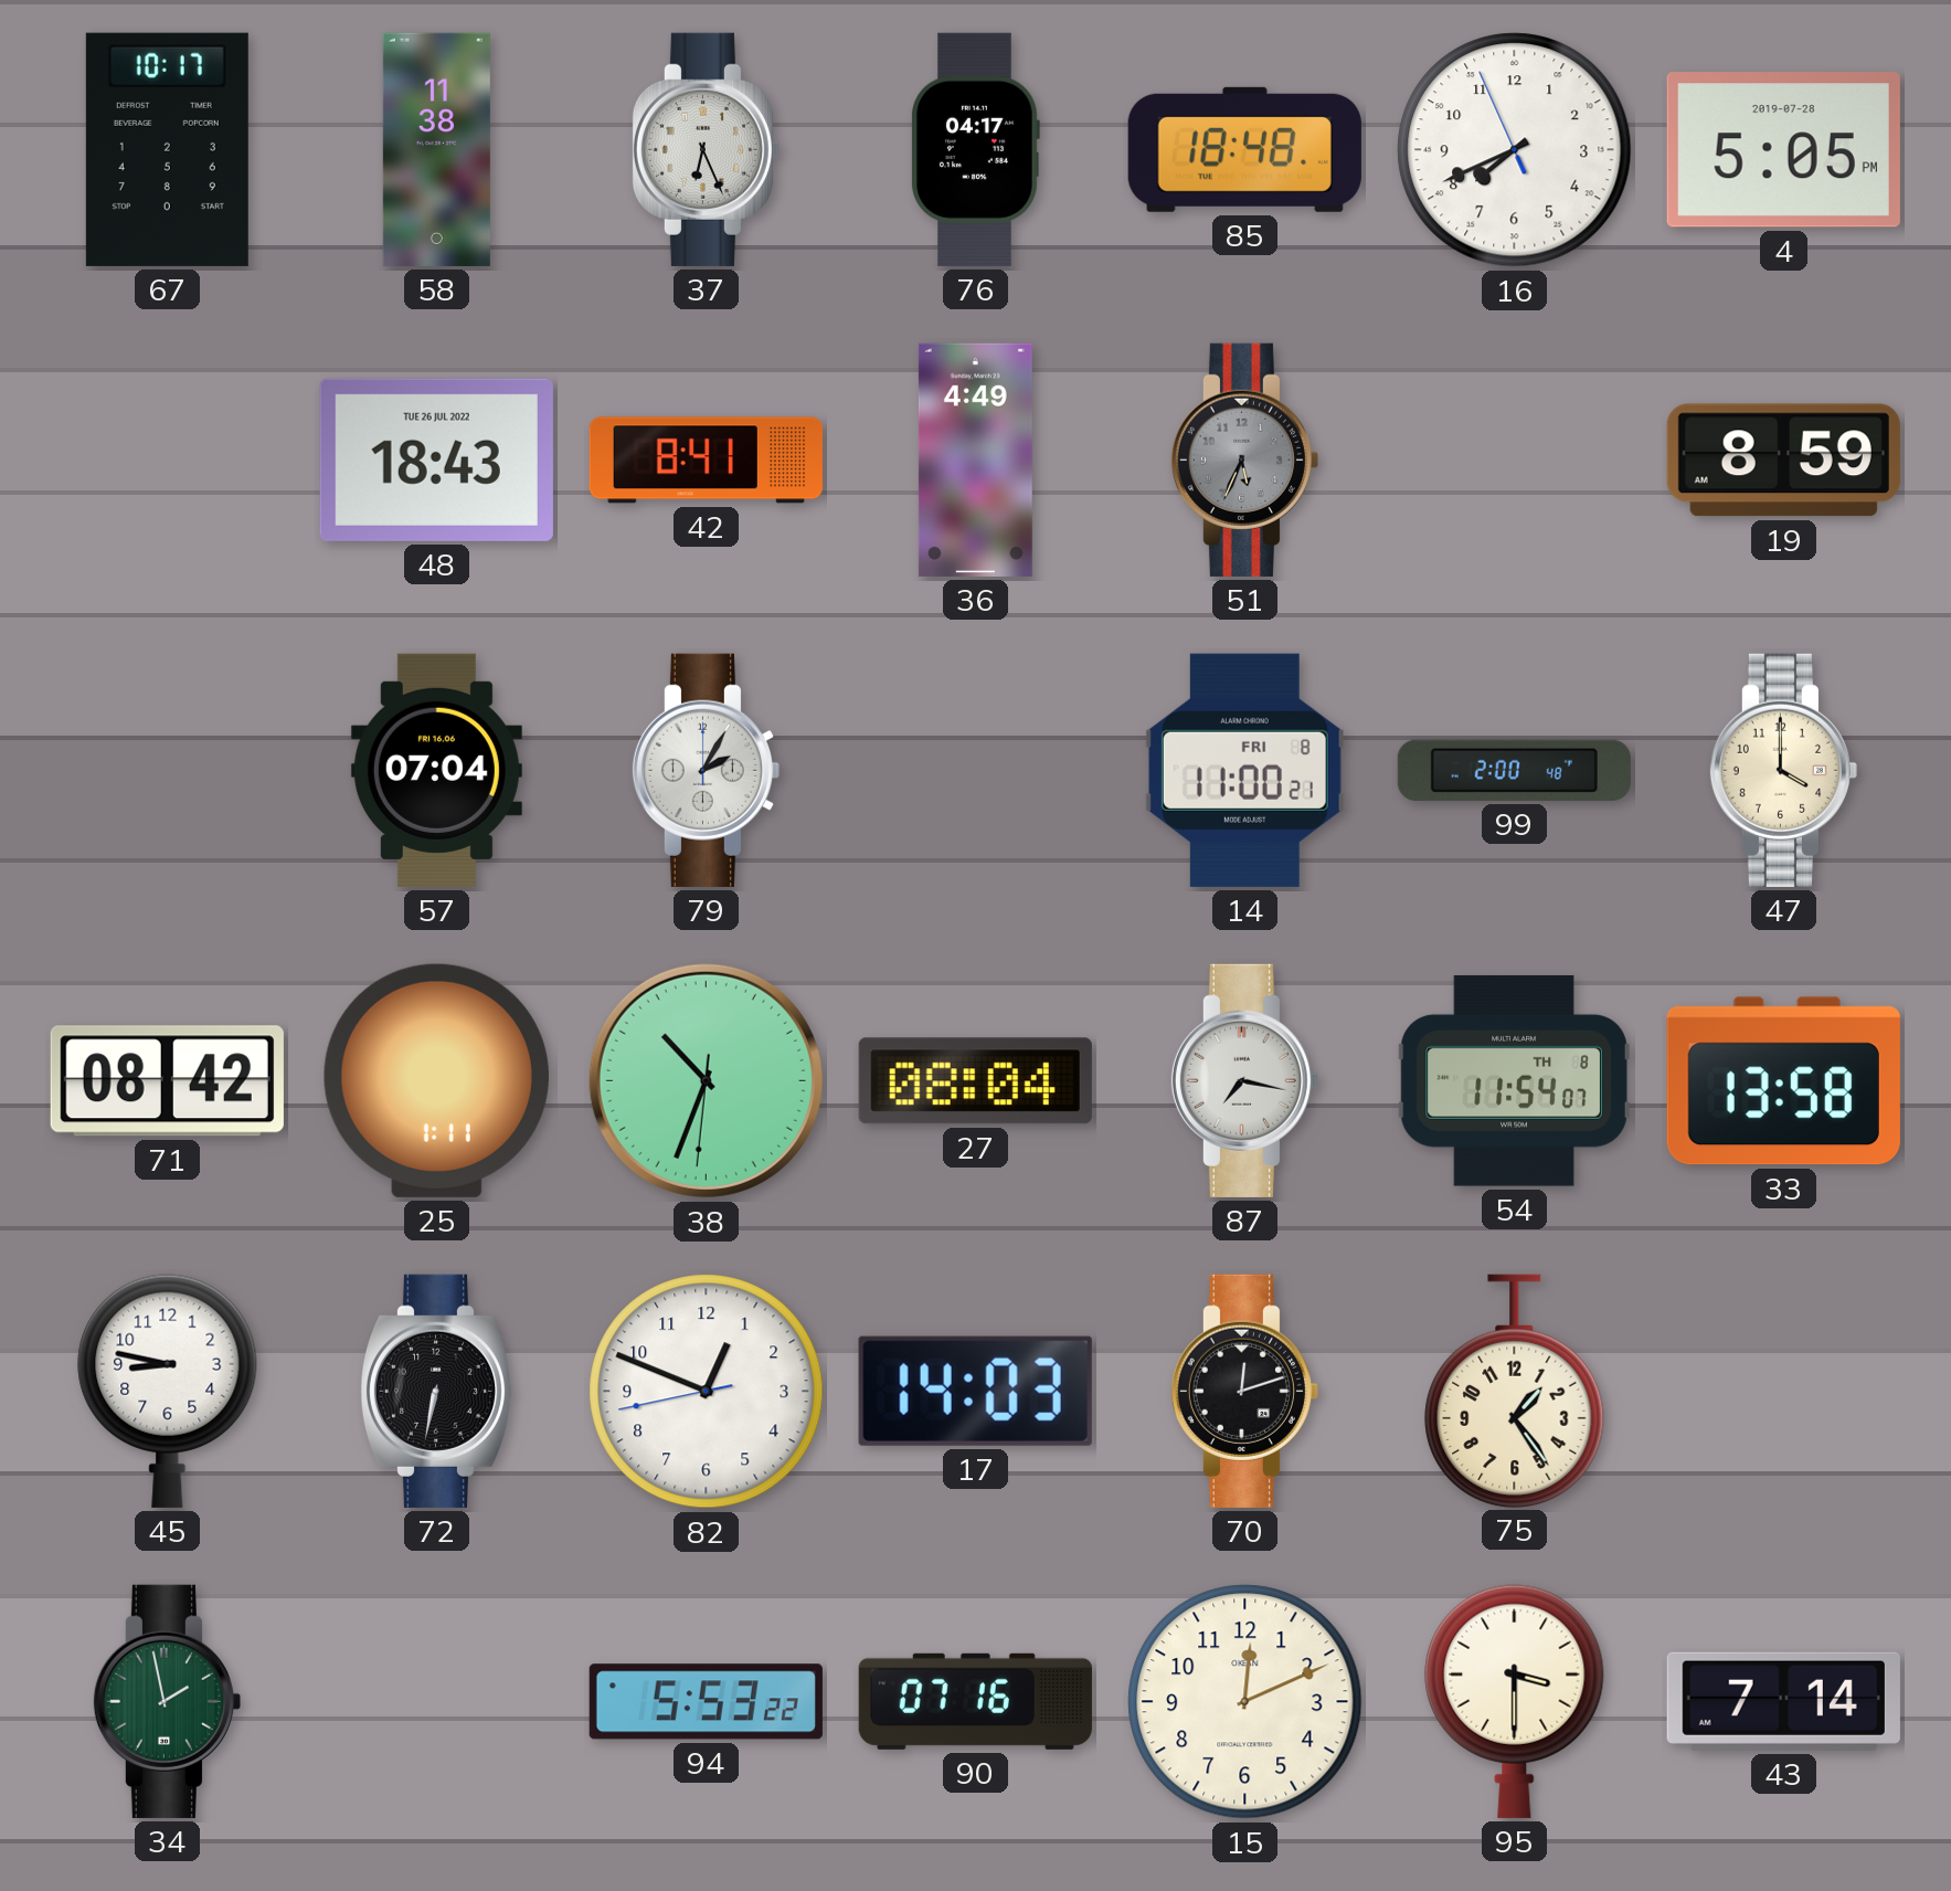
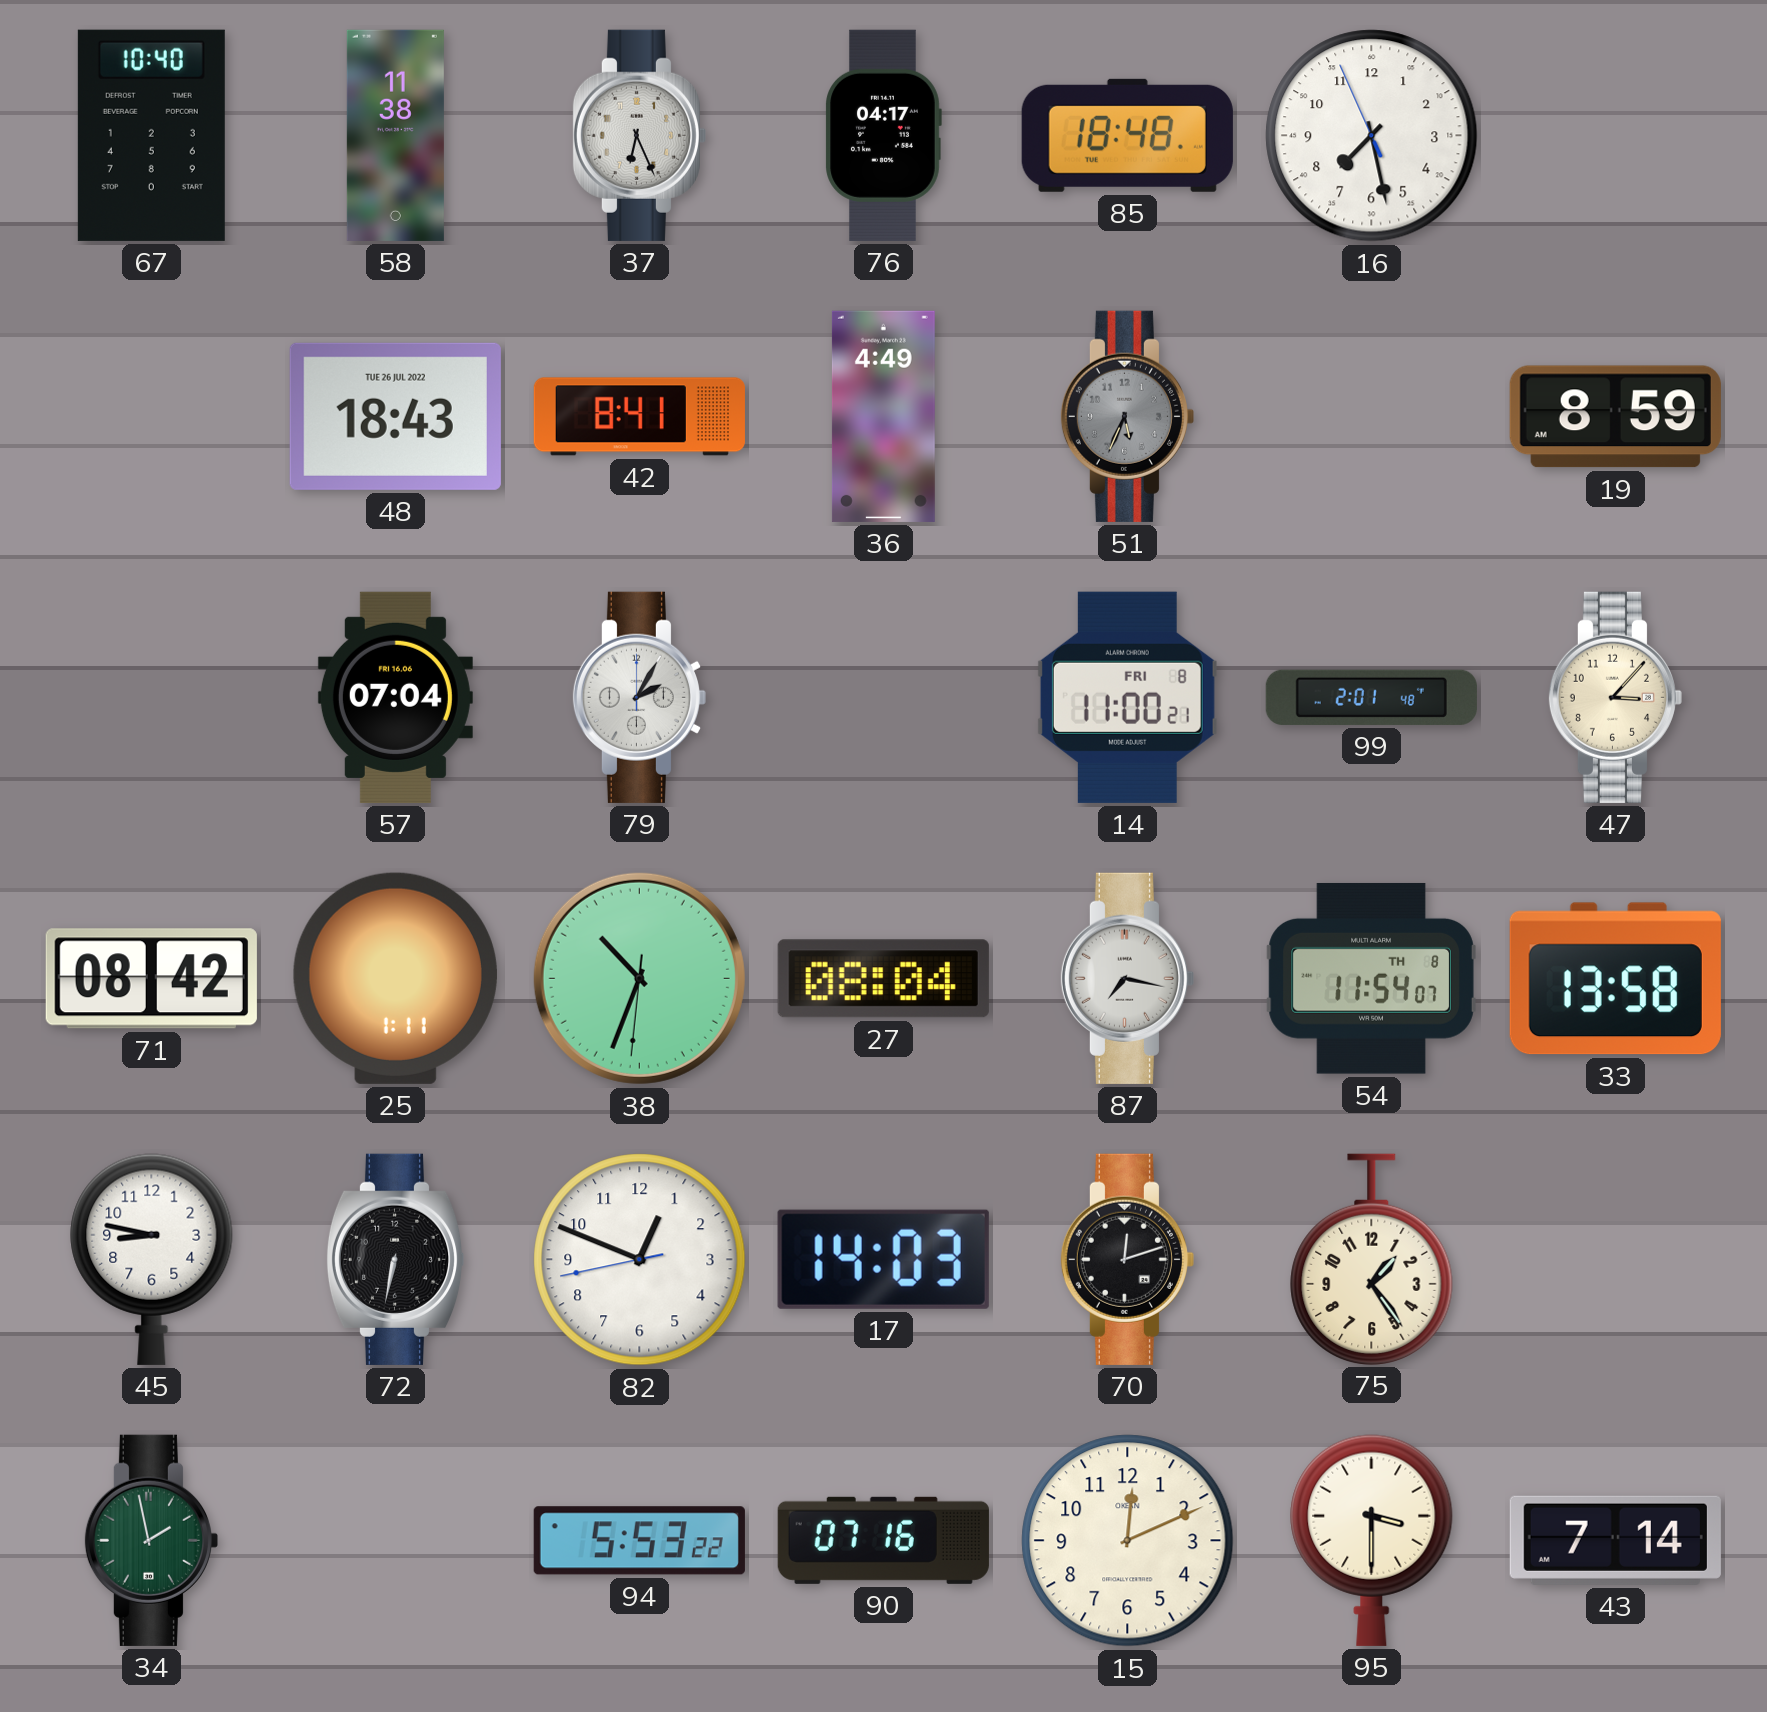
67: 10:17 -> 10:40 (151, 135)
16: 7:40 -> 7:27 (1372, 136)
4: 5:05 -> none (1783, 150)
99: 2:00 -> 2:01 (1371, 697)
47: 4:00 -> 3:07 (1615, 697)
